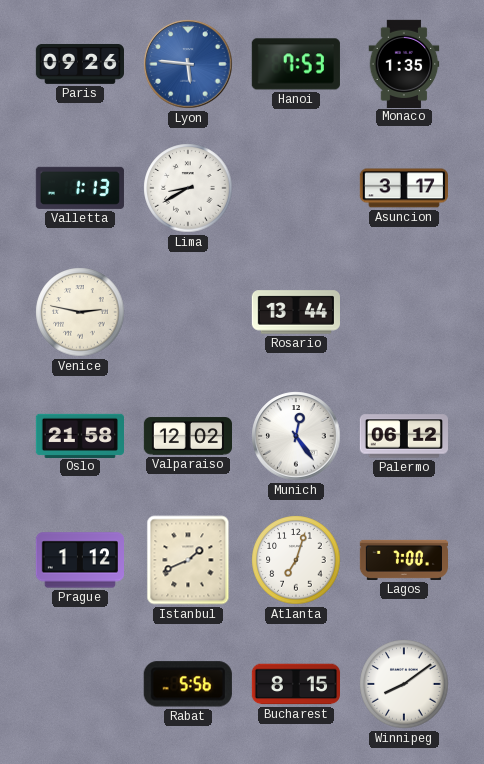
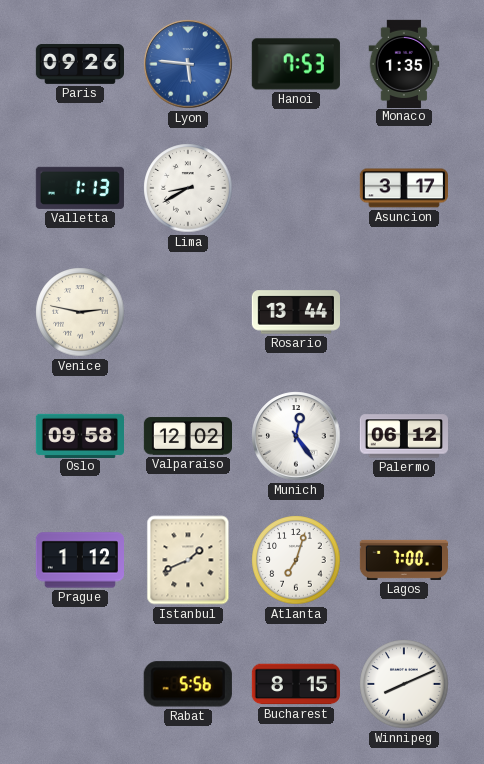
Oslo: 21:58 -> 09:58 (79, 435)
Winnipeg: 8:09 -> 8:11 (404, 684)
